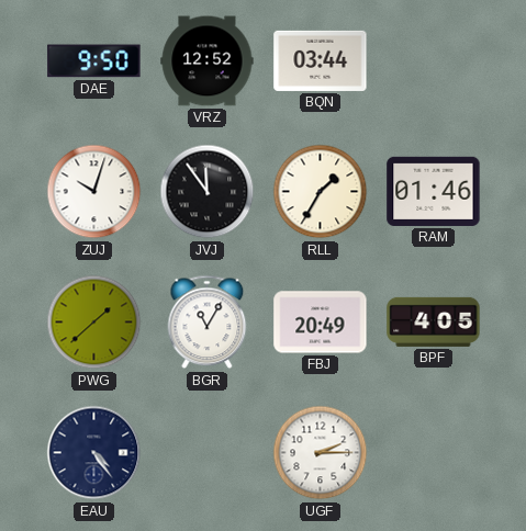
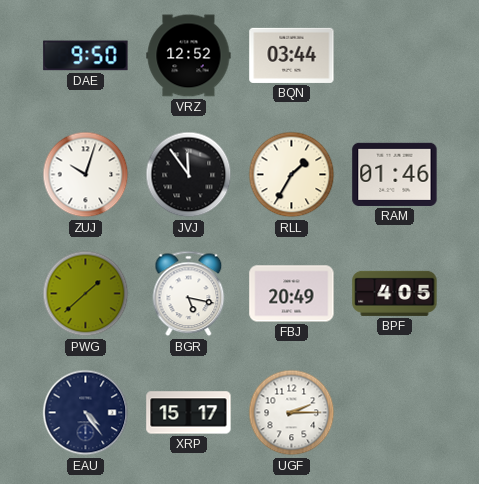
BGR: 11:05 -> 5:17 (189, 294)
XRP: none -> 15:17 (189, 413)
